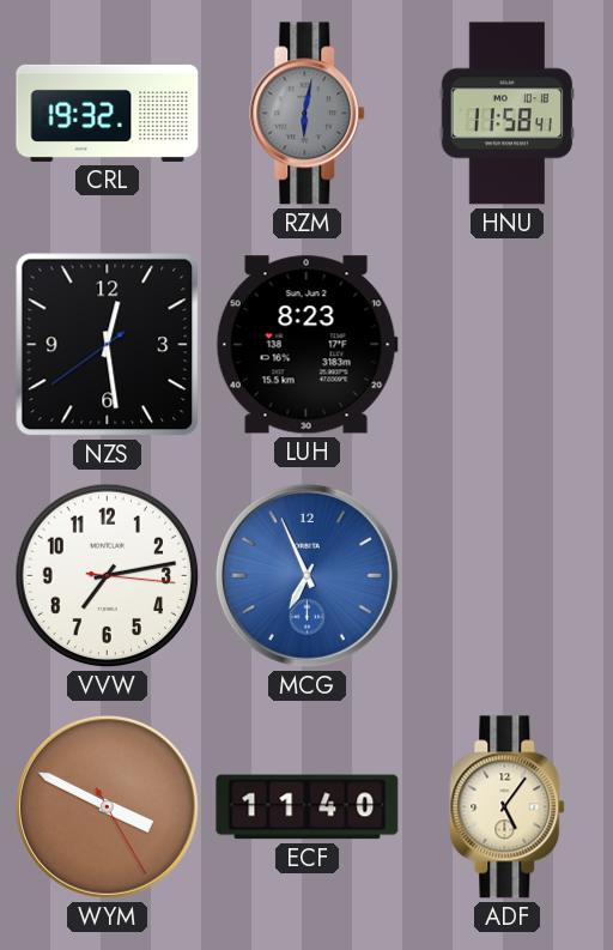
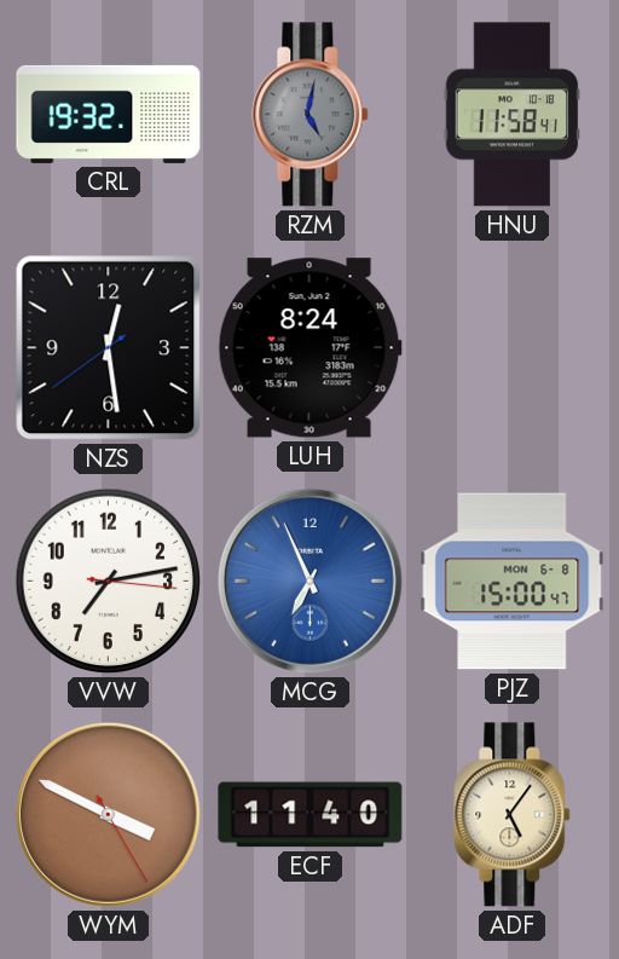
RZM: 6:02 -> 5:02 (311, 115)
LUH: 8:23 -> 8:24 (309, 348)
PJZ: none -> 15:00 (513, 582)
